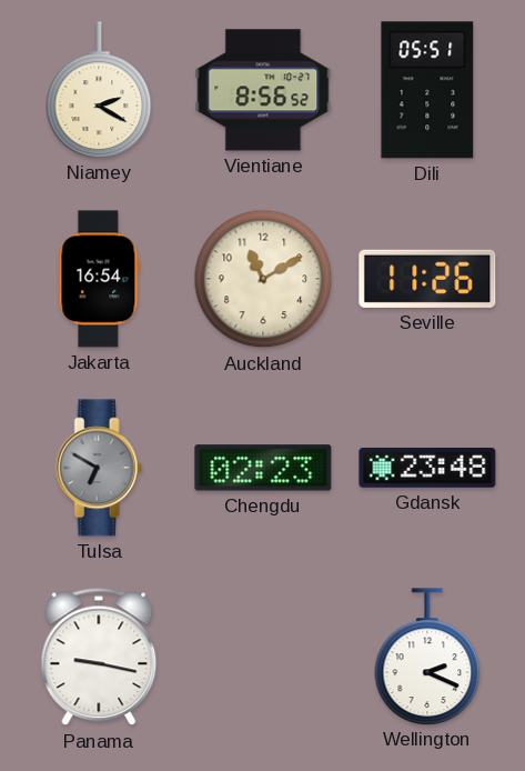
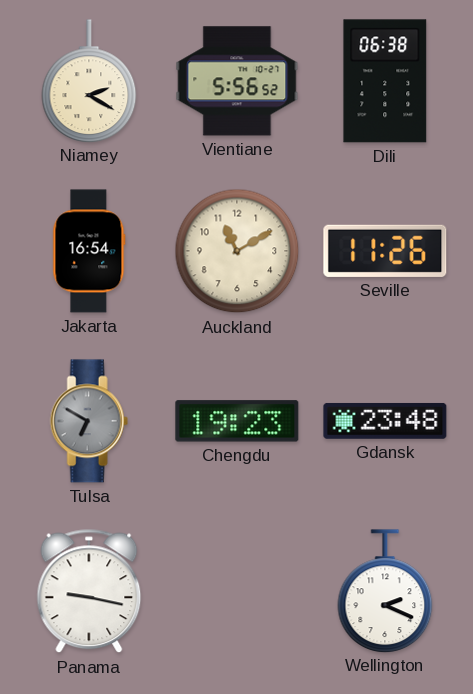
Vientiane: 8:56 -> 5:56 (237, 81)
Dili: 05:51 -> 06:38 (385, 81)
Chengdu: 02:23 -> 19:23 (237, 421)
